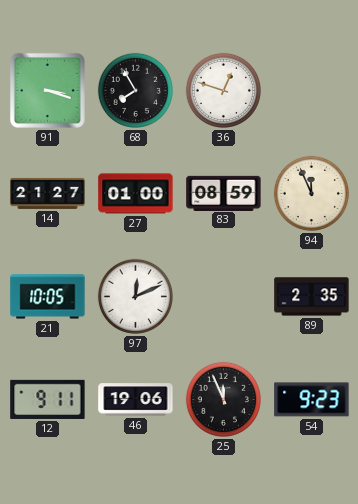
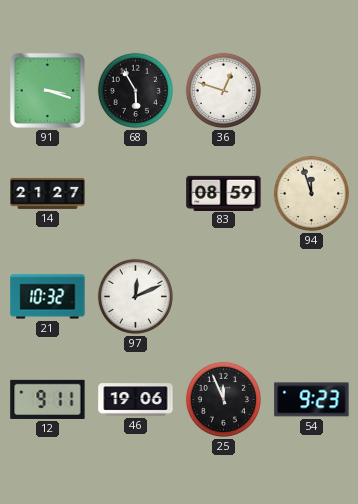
68: 7:55 -> 5:55 (135, 90)
27: 01:00 -> none (136, 194)
94: 11:56 -> 11:57 (311, 193)
21: 10:05 -> 10:32 (48, 297)
89: 2:35 -> none (312, 297)
